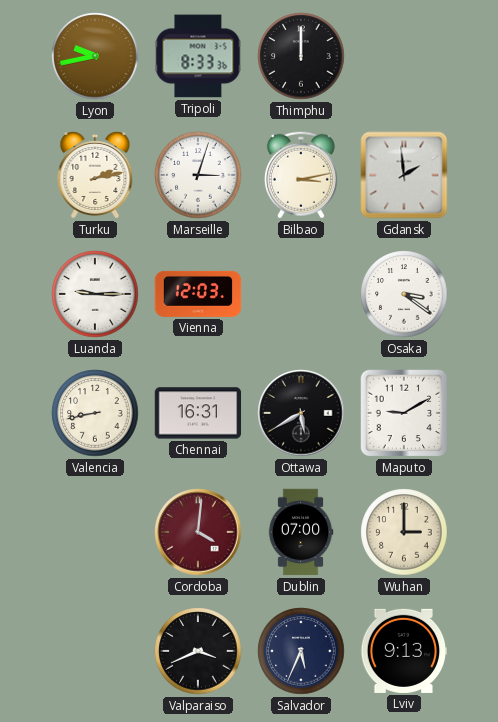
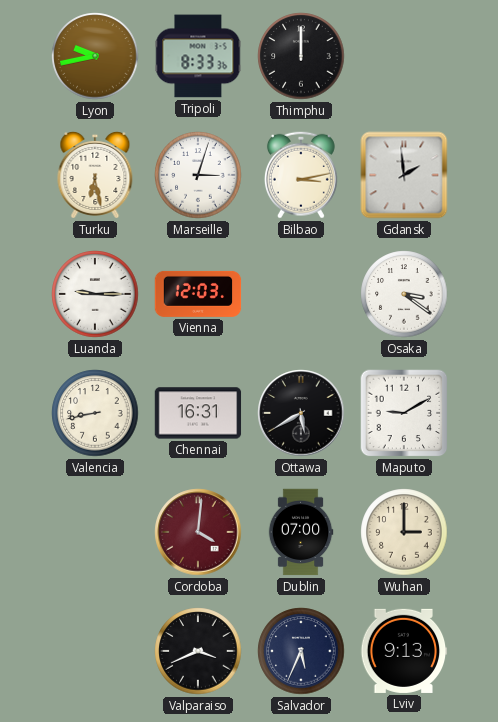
Turku: 2:13 -> 6:28 (95, 175)
